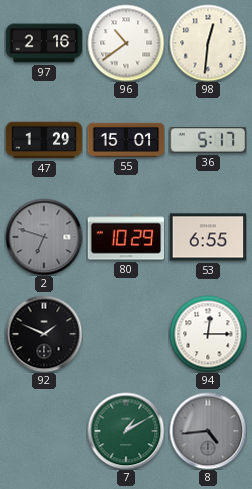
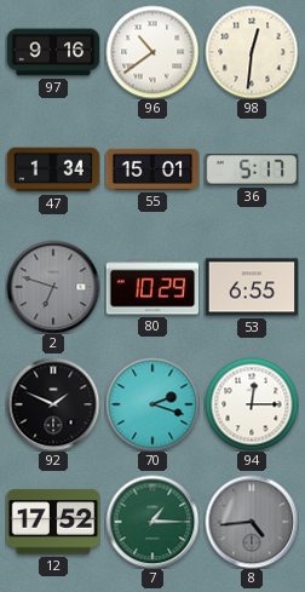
97: 2:16 -> 9:16 (53, 52)
47: 1:29 -> 1:34 (53, 169)
70: none -> 2:18 (152, 404)
12: none -> 17:52 (53, 522)
7: 1:10 -> 1:15 (152, 522)
